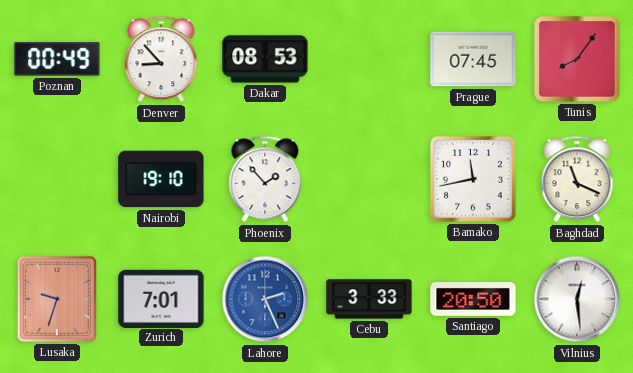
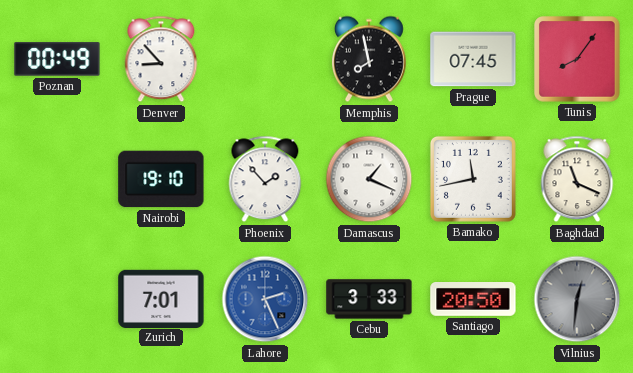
Dakar: 08:53 -> none (265, 59)
Memphis: none -> 7:58 (369, 59)
Damascus: none -> 1:19 (369, 179)
Lusaka: 9:33 -> none (57, 299)
Vilnius: 12:29 -> 12:31 (577, 299)
Vilnius dial: white -> grey (577, 299)
